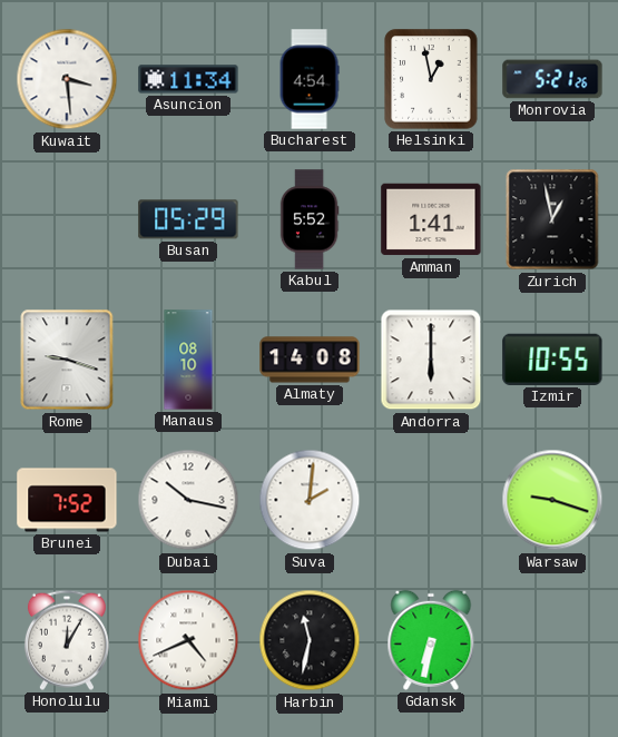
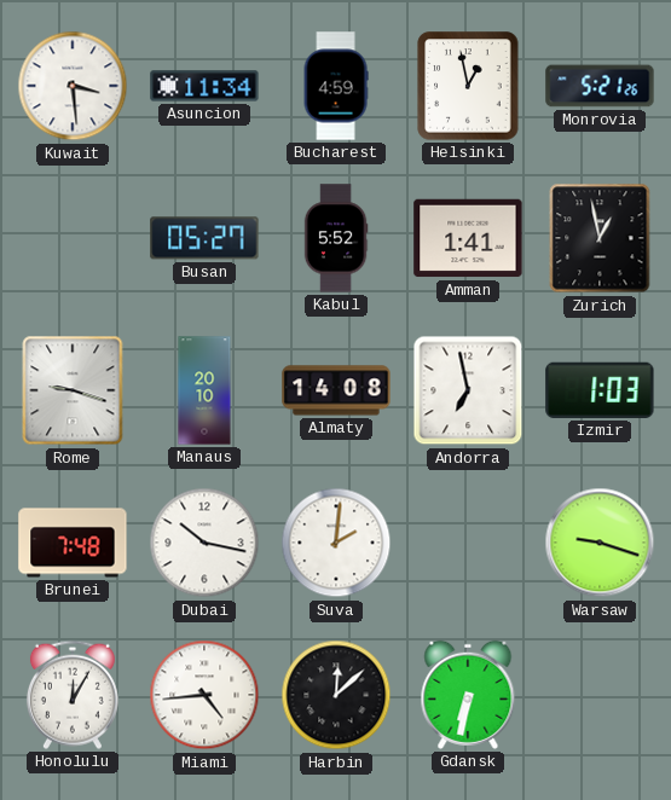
Bucharest: 4:54 -> 4:59 (336, 86)
Busan: 05:29 -> 05:27 (204, 238)
Manaus: 08:10 -> 20:10 (204, 390)
Andorra: 6:00 -> 6:58 (468, 390)
Izmir: 10:55 -> 1:03 (600, 390)
Brunei: 7:52 -> 7:48 (73, 543)
Miami: 4:41 -> 4:44 (204, 695)
Harbin: 11:32 -> 12:08 (336, 695)
